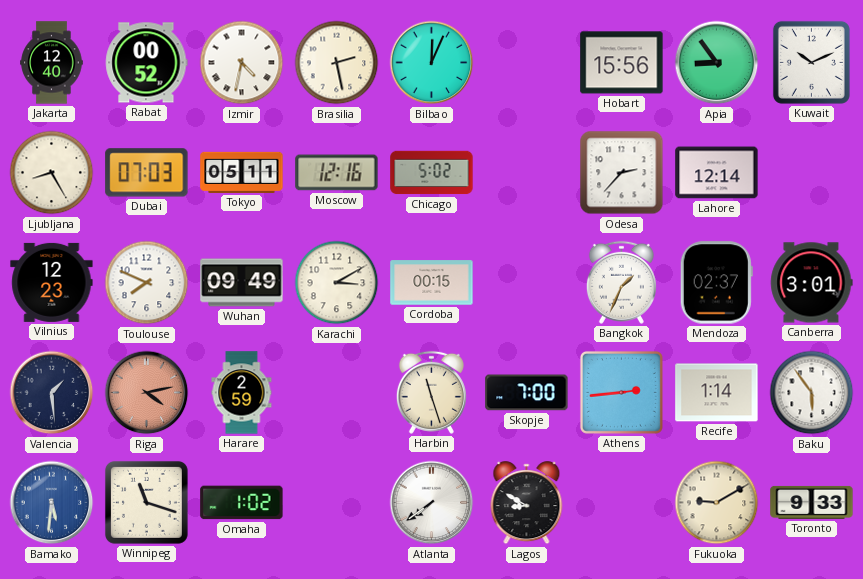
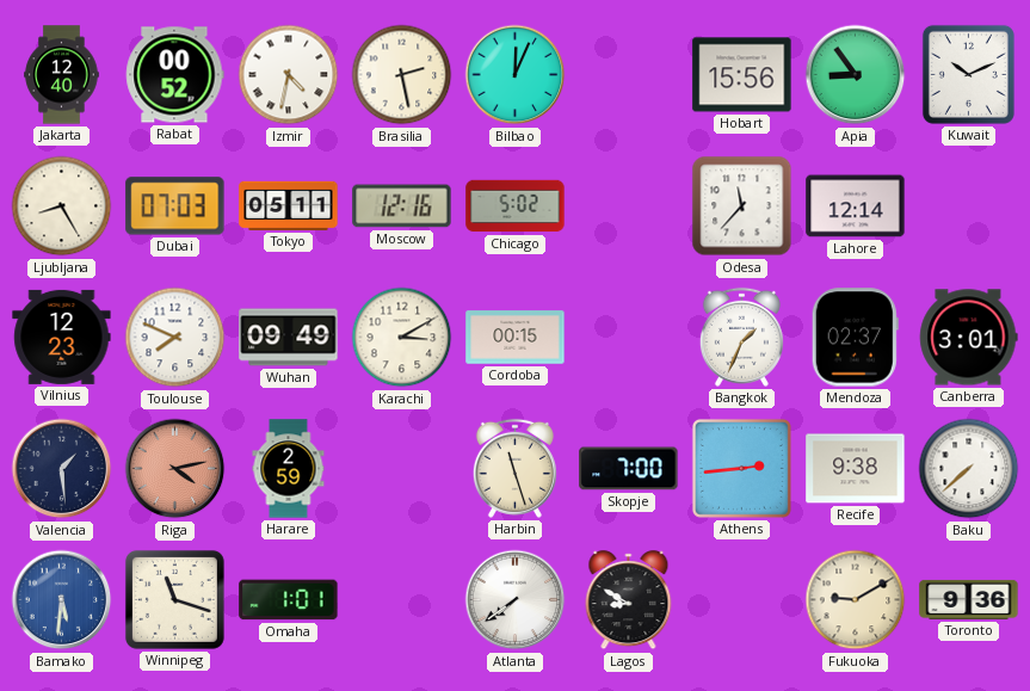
Odesa: 2:37 -> 11:37 (742, 206)
Recife: 1:14 -> 9:38 (856, 469)
Baku: 5:54 -> 7:38 (969, 469)
Omaha: 1:02 -> 1:01 (289, 600)
Toronto: 9:33 -> 9:36 (969, 599)
